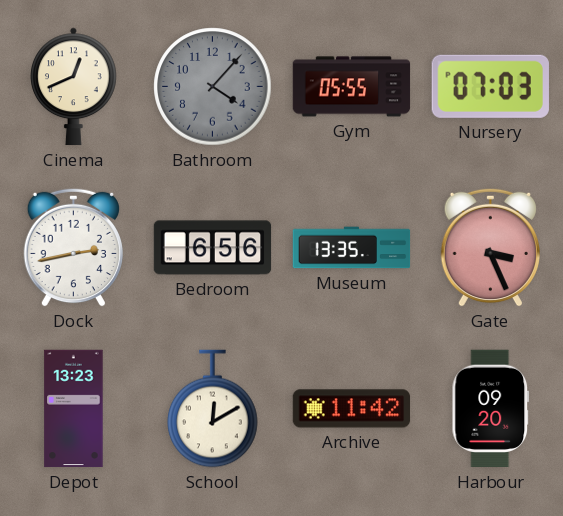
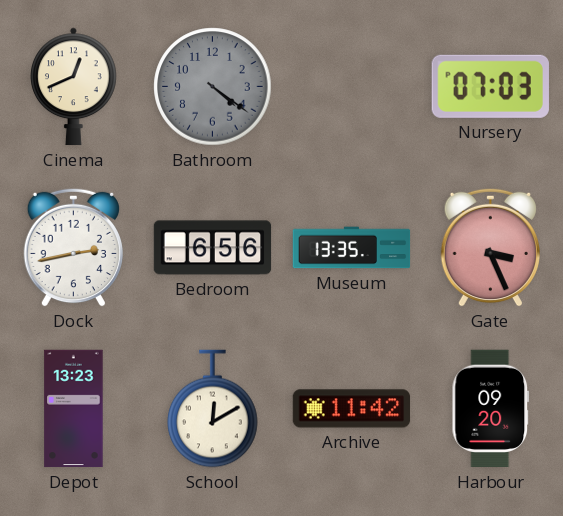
Bathroom: 4:07 -> 4:21 (213, 87)
Gym: 05:55 -> none (352, 87)
